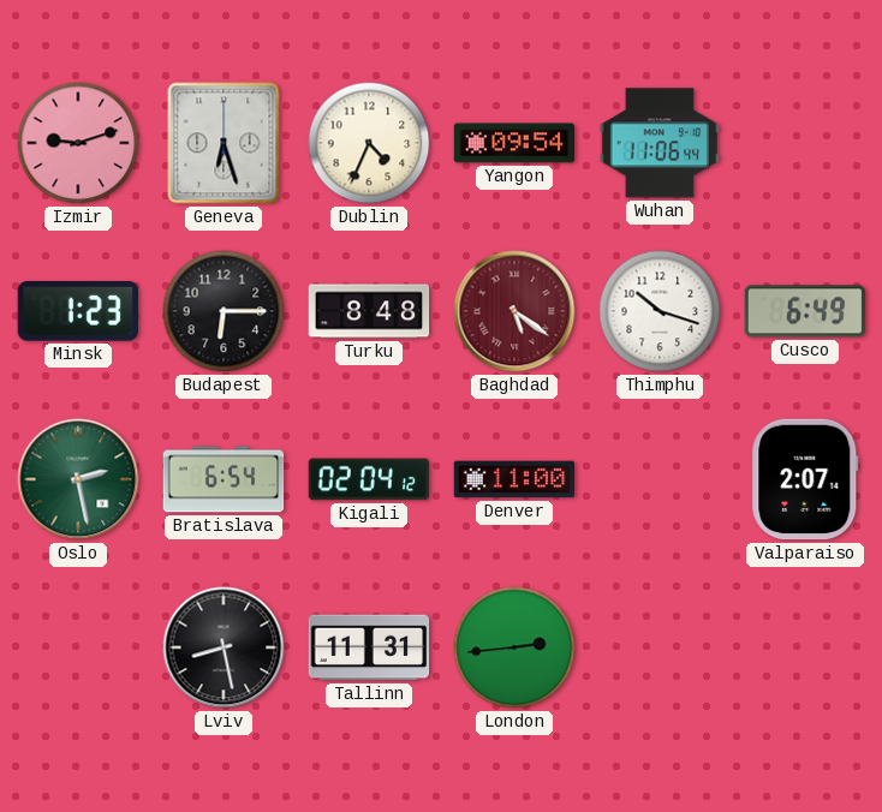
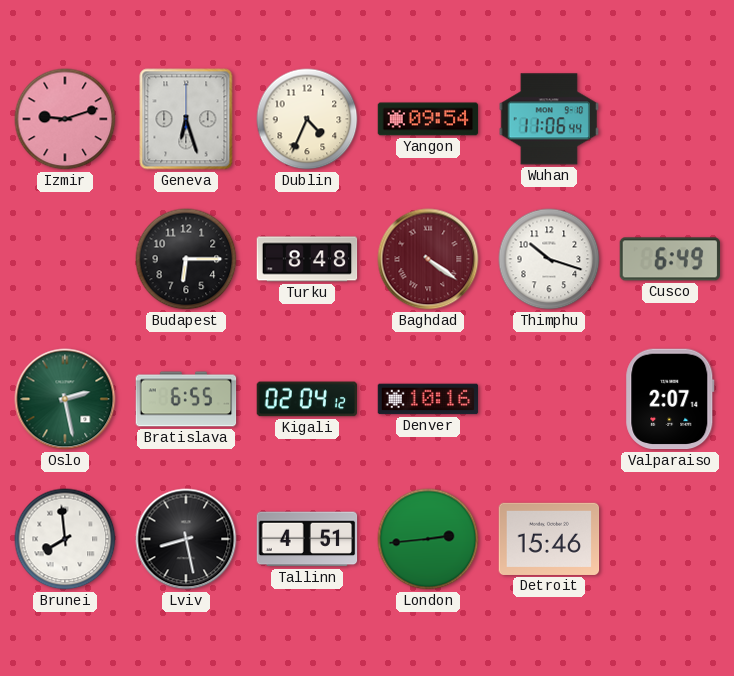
Minsk: 1:23 -> none (78, 312)
Baghdad: 5:21 -> 4:21 (428, 259)
Bratislava: 6:54 -> 6:55 (186, 399)
Denver: 11:00 -> 10:16 (428, 399)
Brunei: none -> 7:59 (65, 539)
Tallinn: 11:31 -> 4:51 (307, 539)
Detroit: none -> 15:46 (549, 539)
